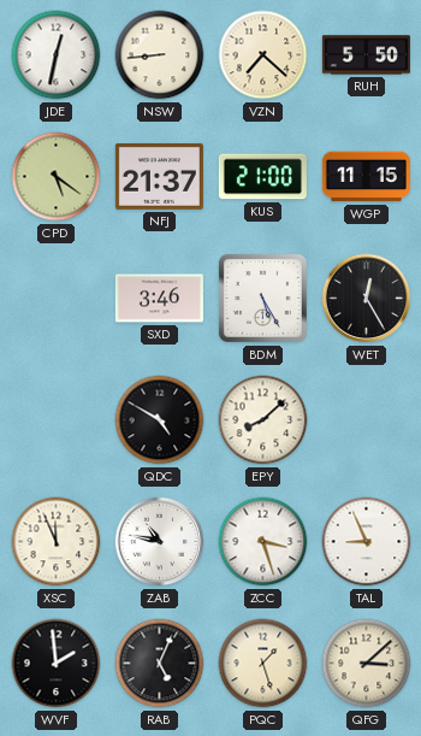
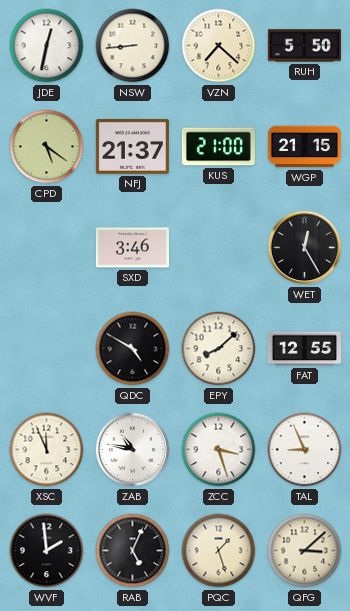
WGP: 11:15 -> 21:15 (304, 147)
BDM: 5:25 -> none (262, 298)
FAT: none -> 12:55 (304, 349)
